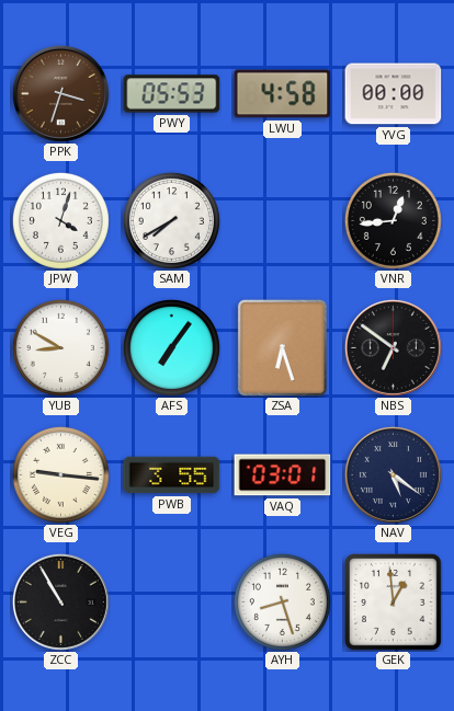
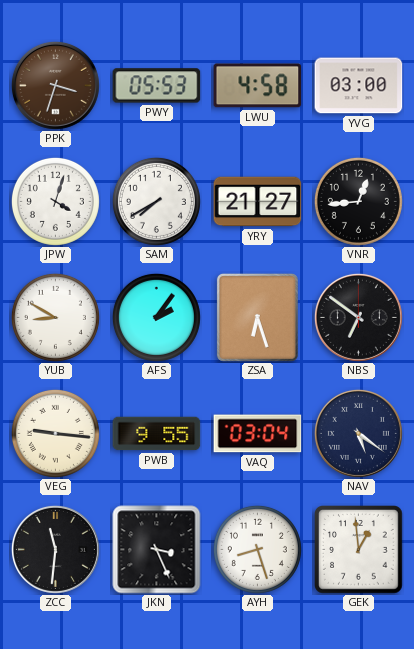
YVG: 00:00 -> 03:00 (359, 86)
YRY: none -> 21:27 (258, 202)
AFS: 7:06 -> 2:06 (156, 317)
PWB: 3:55 -> 9:55 (157, 434)
VAQ: 03:01 -> 03:04 (258, 434)
ZCC: 10:55 -> 11:31 (55, 549)
JKN: none -> 3:26 (157, 550)
